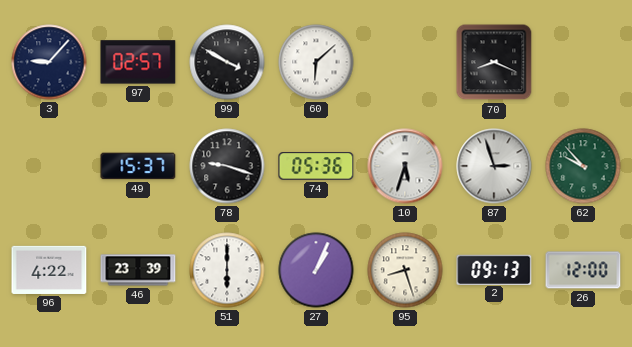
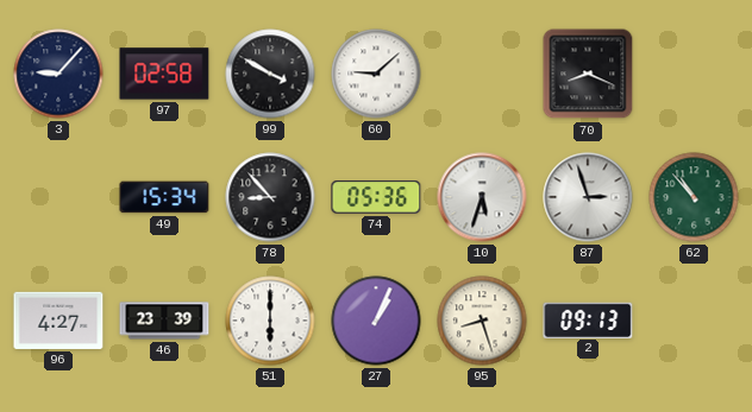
97: 02:57 -> 02:58 (164, 74)
60: 6:08 -> 9:08 (376, 74)
49: 15:37 -> 15:34 (164, 197)
78: 9:18 -> 8:53 (270, 197)
62: 9:53 -> 10:53 (694, 197)
96: 4:22 -> 4:27 (58, 321)
26: 12:00 -> none (583, 270)
